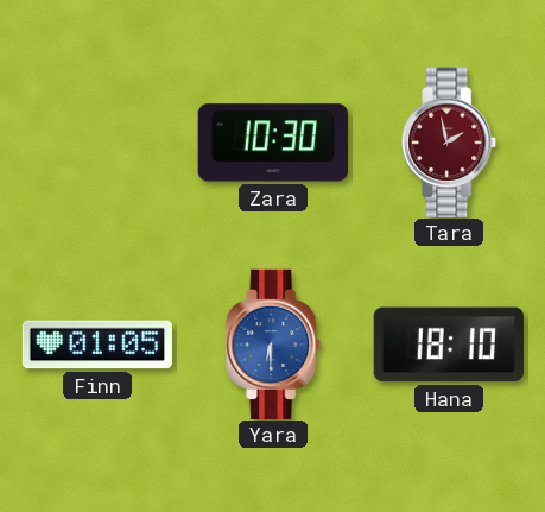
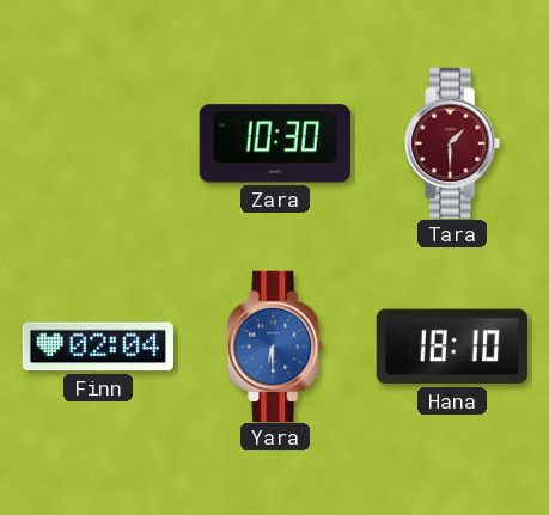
Tara: 1:58 -> 1:30 (453, 142)
Finn: 01:05 -> 02:04 (97, 347)
